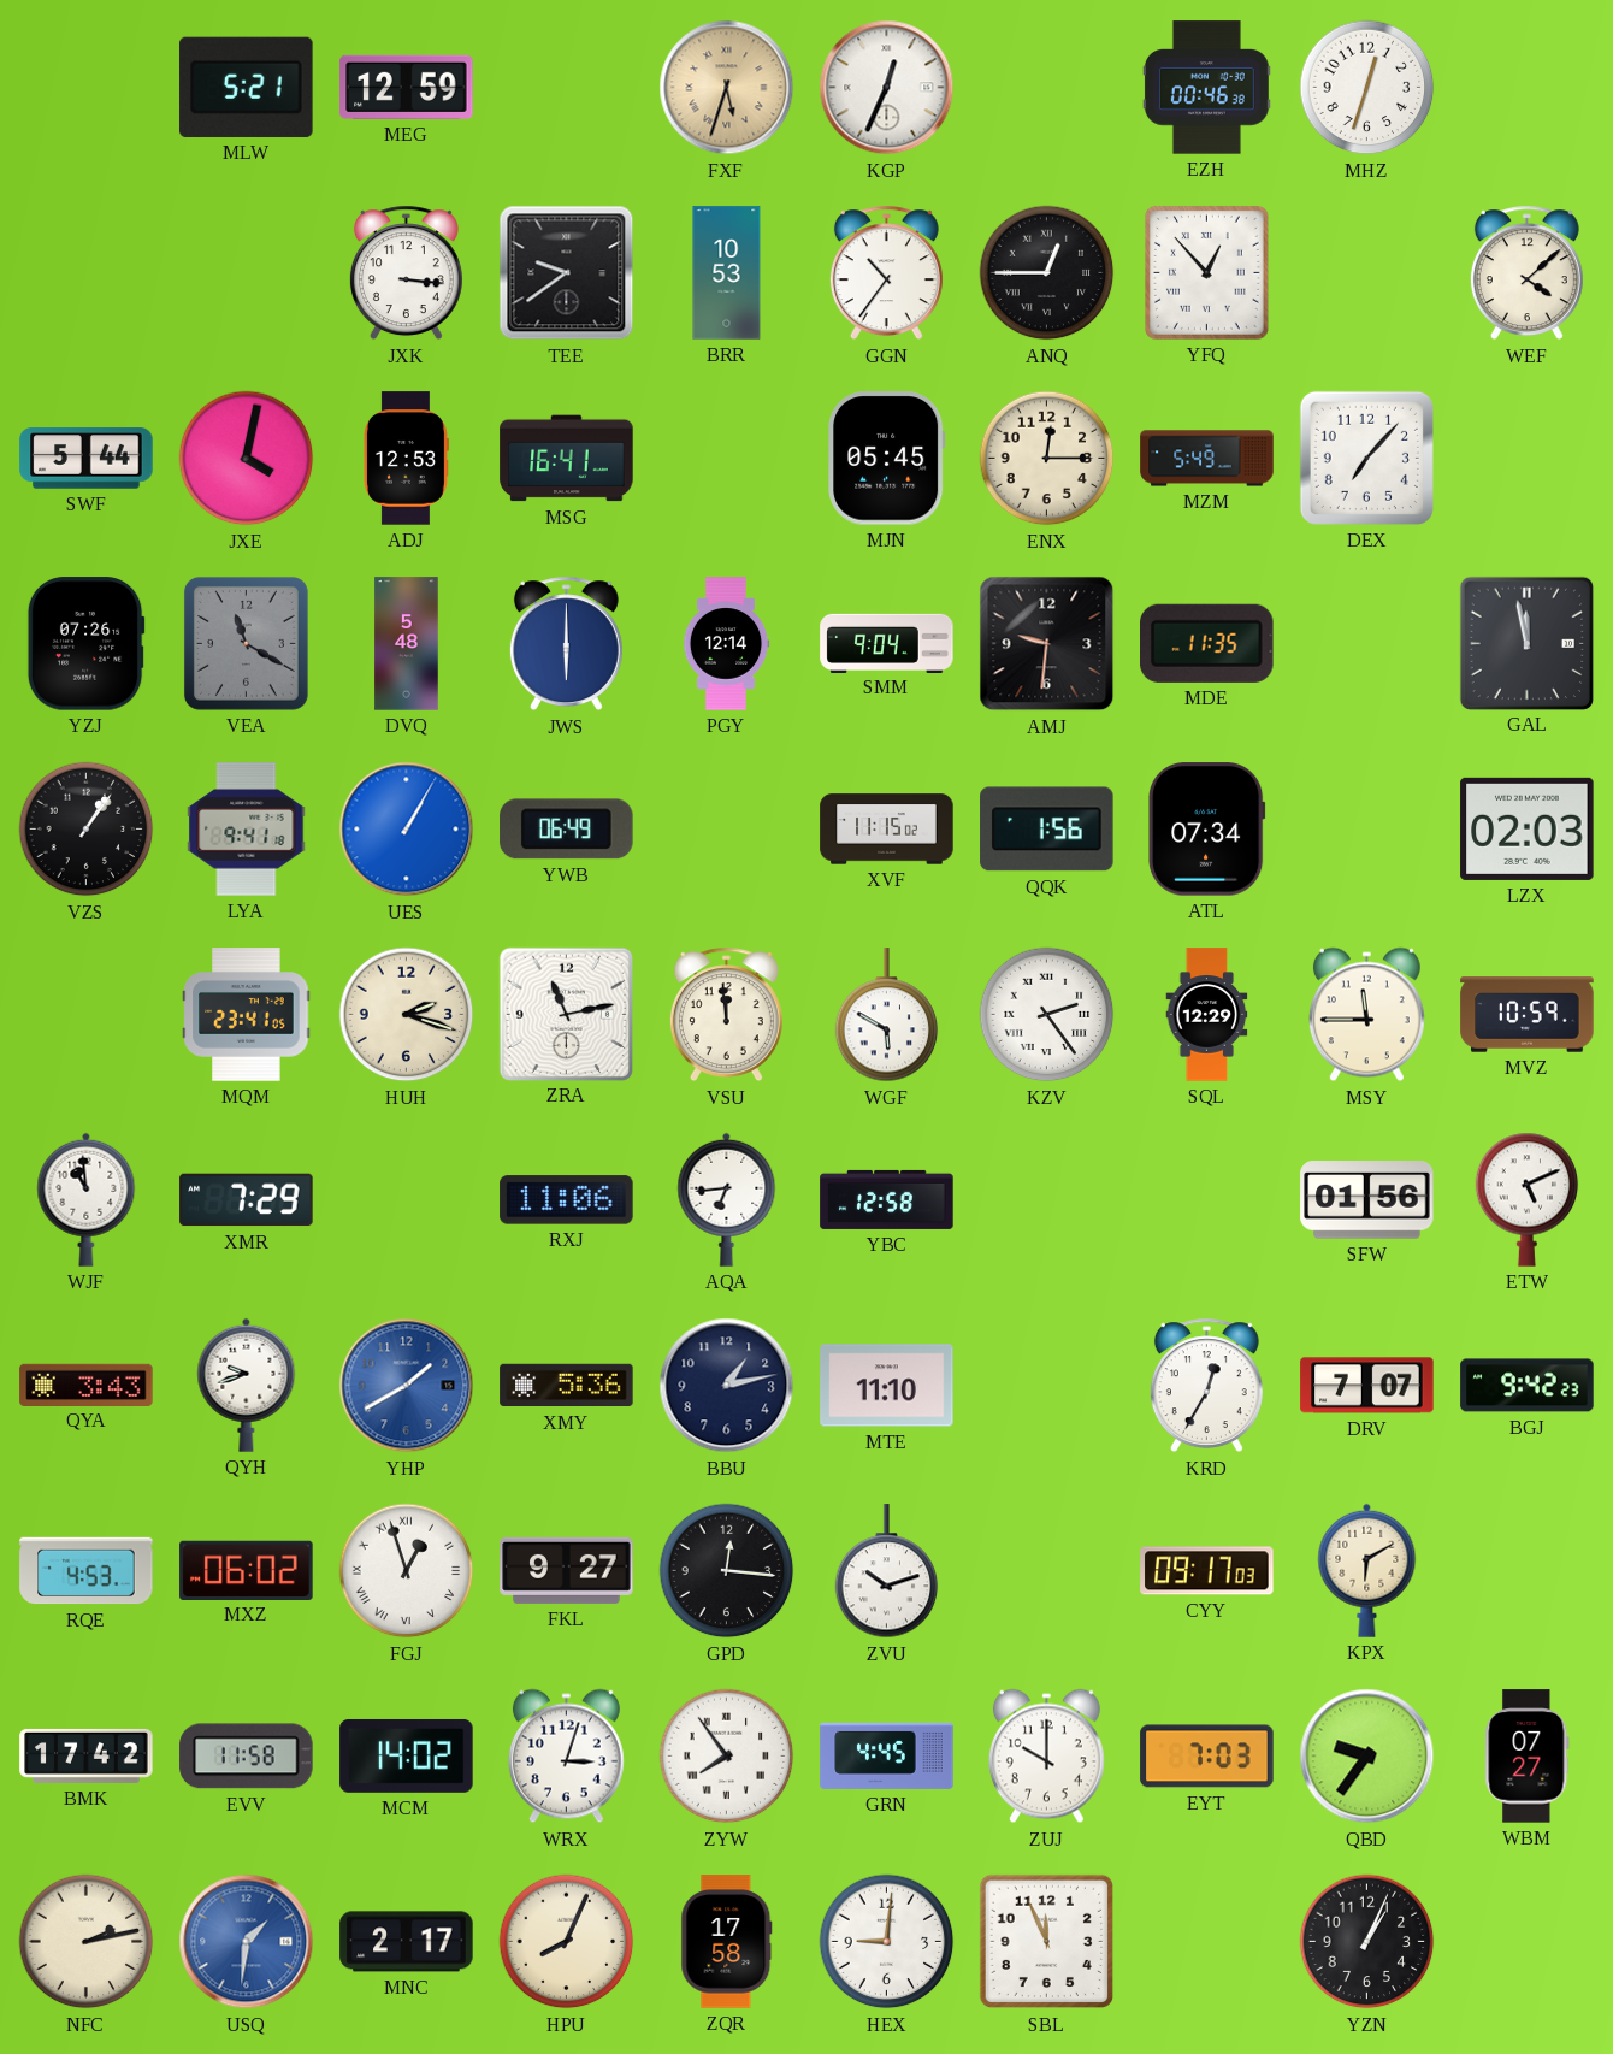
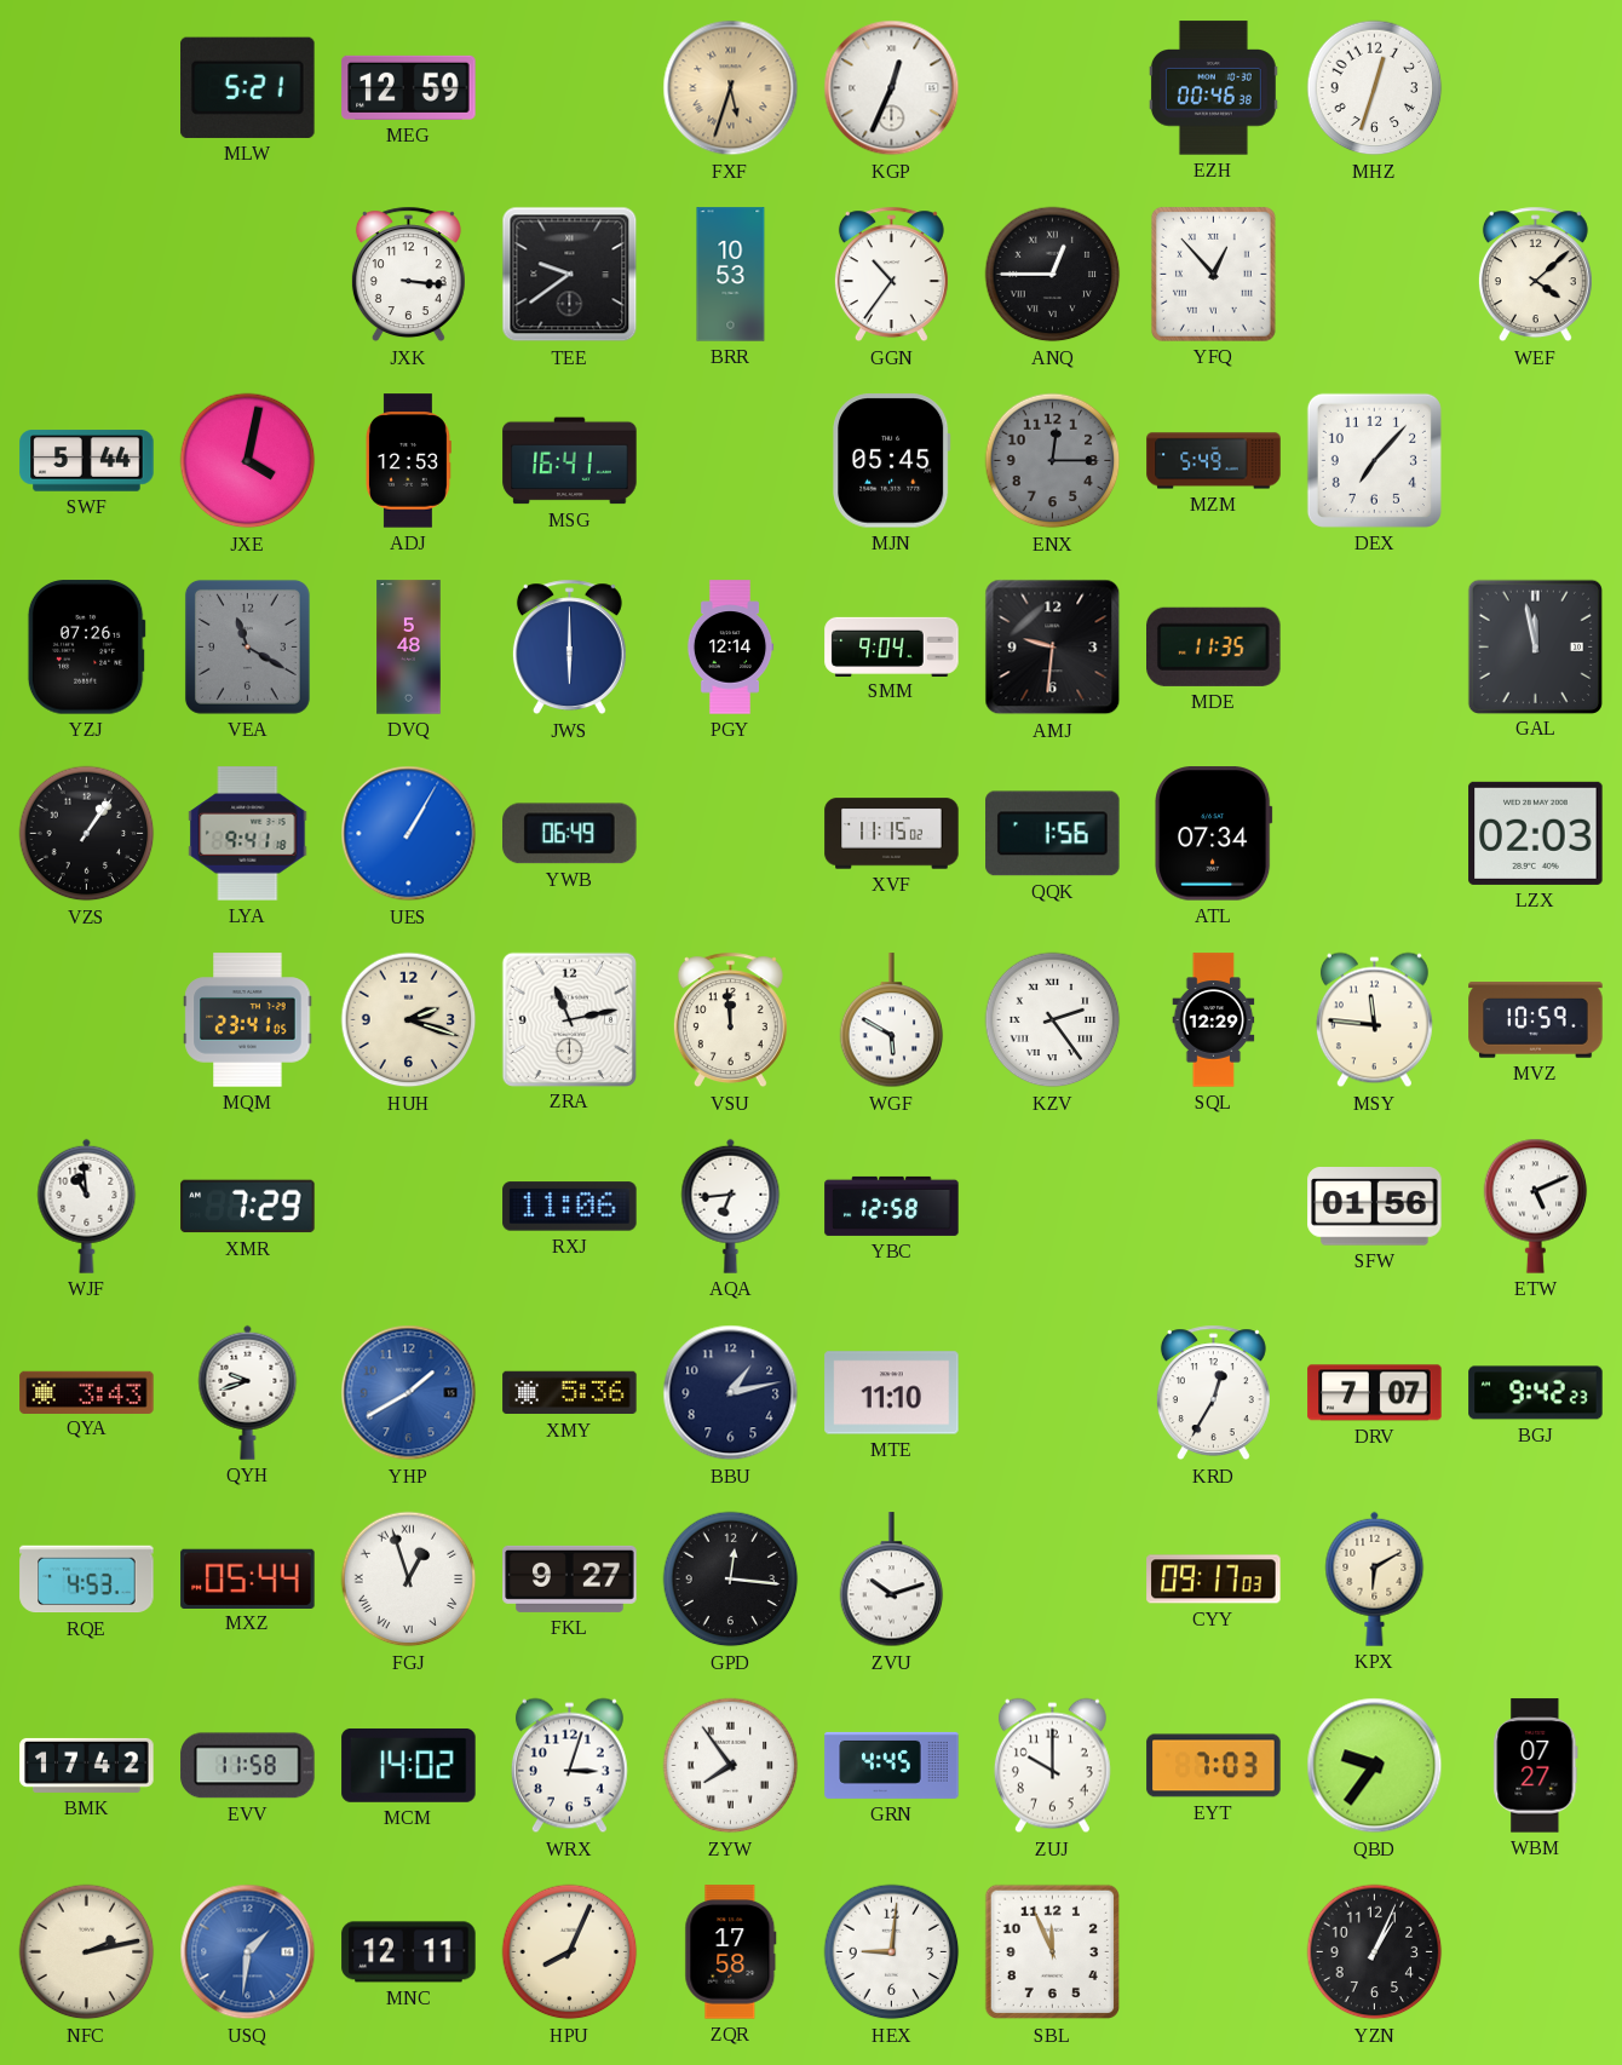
ENX dial: cream -> grey (1053, 461)
MSY: 11:45 -> 11:46 (1374, 1020)
MXZ: 06:02 -> 05:44 (248, 1578)
MNC: 2:17 -> 12:11 (409, 1952)
